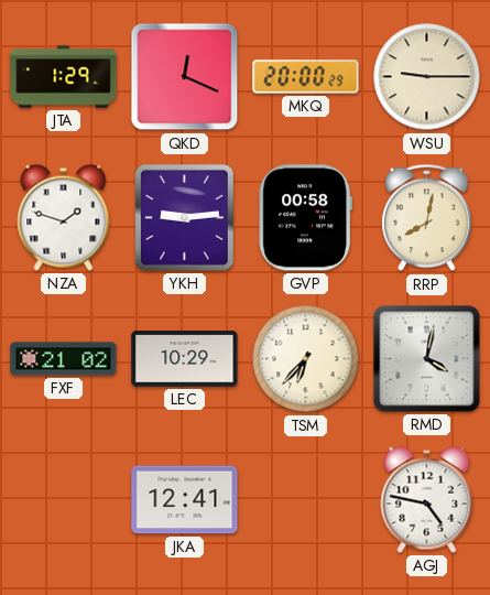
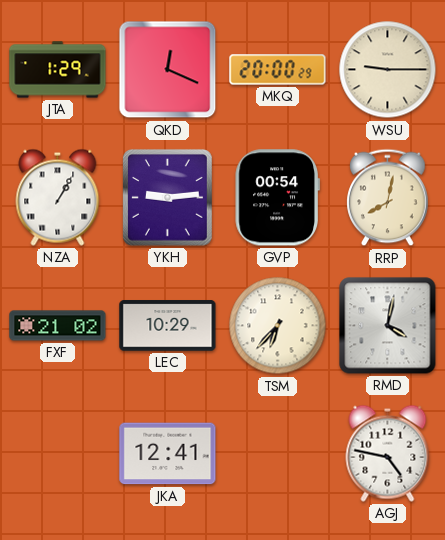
NZA: 1:48 -> 1:05 (58, 197)
GVP: 00:58 -> 00:54 (277, 198)
